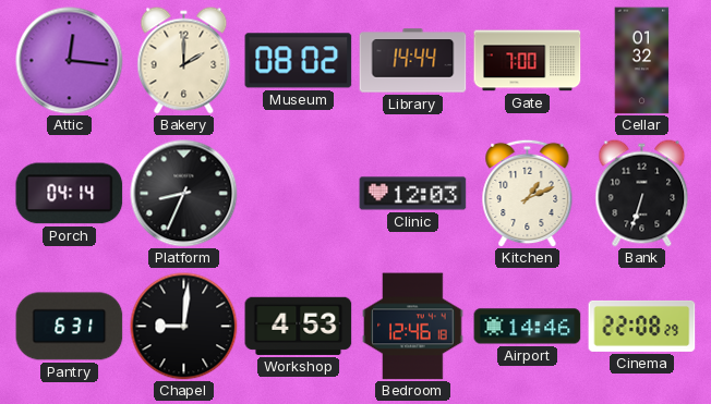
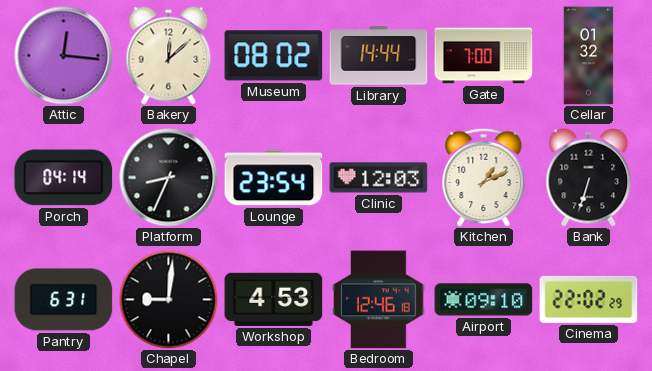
Bakery: 2:00 -> 12:08 (169, 56)
Lounge: none -> 23:54 (274, 178)
Airport: 14:46 -> 09:10 (484, 300)
Cinema: 22:08 -> 22:02 (589, 299)
